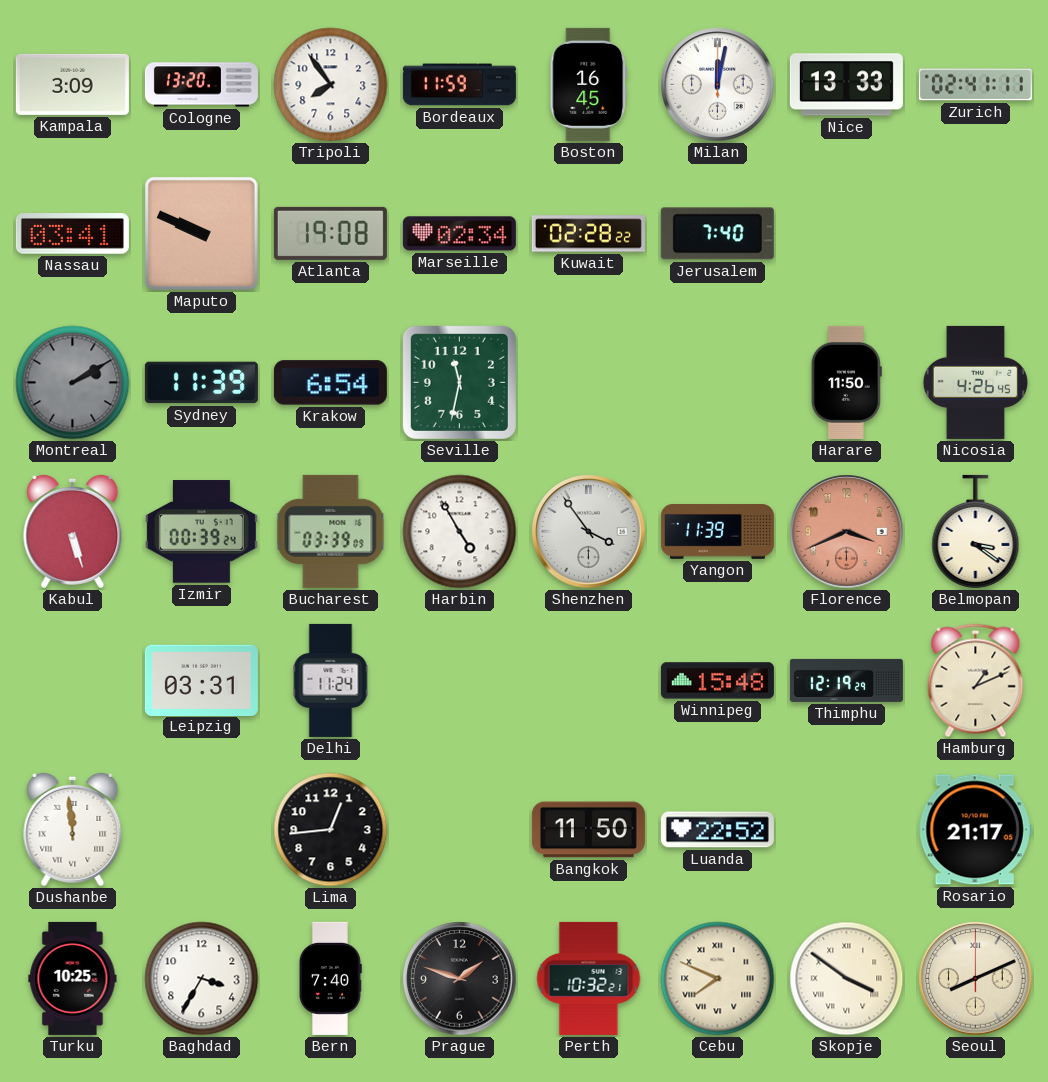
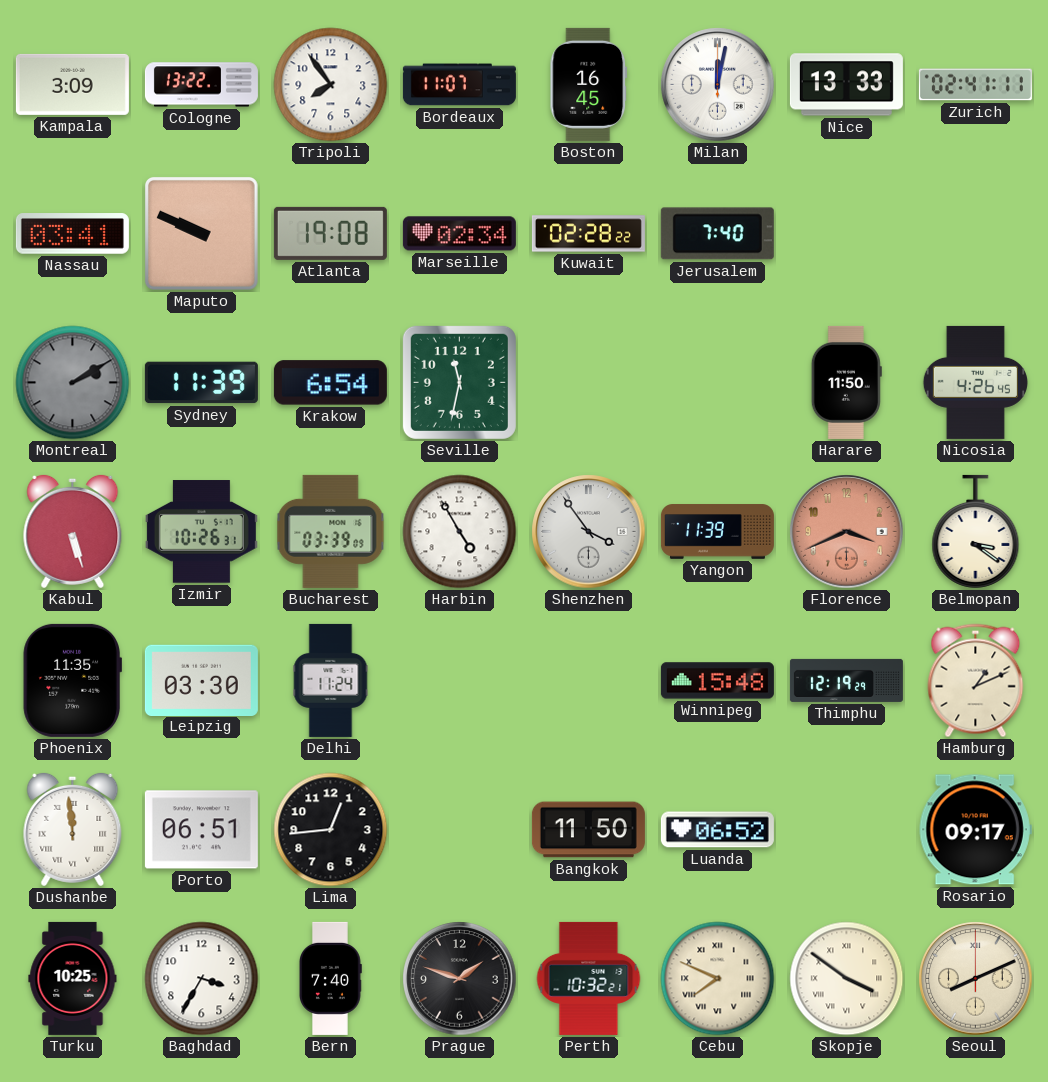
Cologne: 13:20 -> 13:22 (201, 85)
Bordeaux: 11:59 -> 11:07 (459, 85)
Izmir: 00:39 -> 10:26 (201, 532)
Phoenix: none -> 11:35 (72, 680)
Leipzig: 03:31 -> 03:30 (201, 680)
Porto: none -> 06:51 (201, 830)
Luanda: 22:52 -> 06:52 (717, 830)
Rosario: 21:17 -> 09:17 (975, 830)
